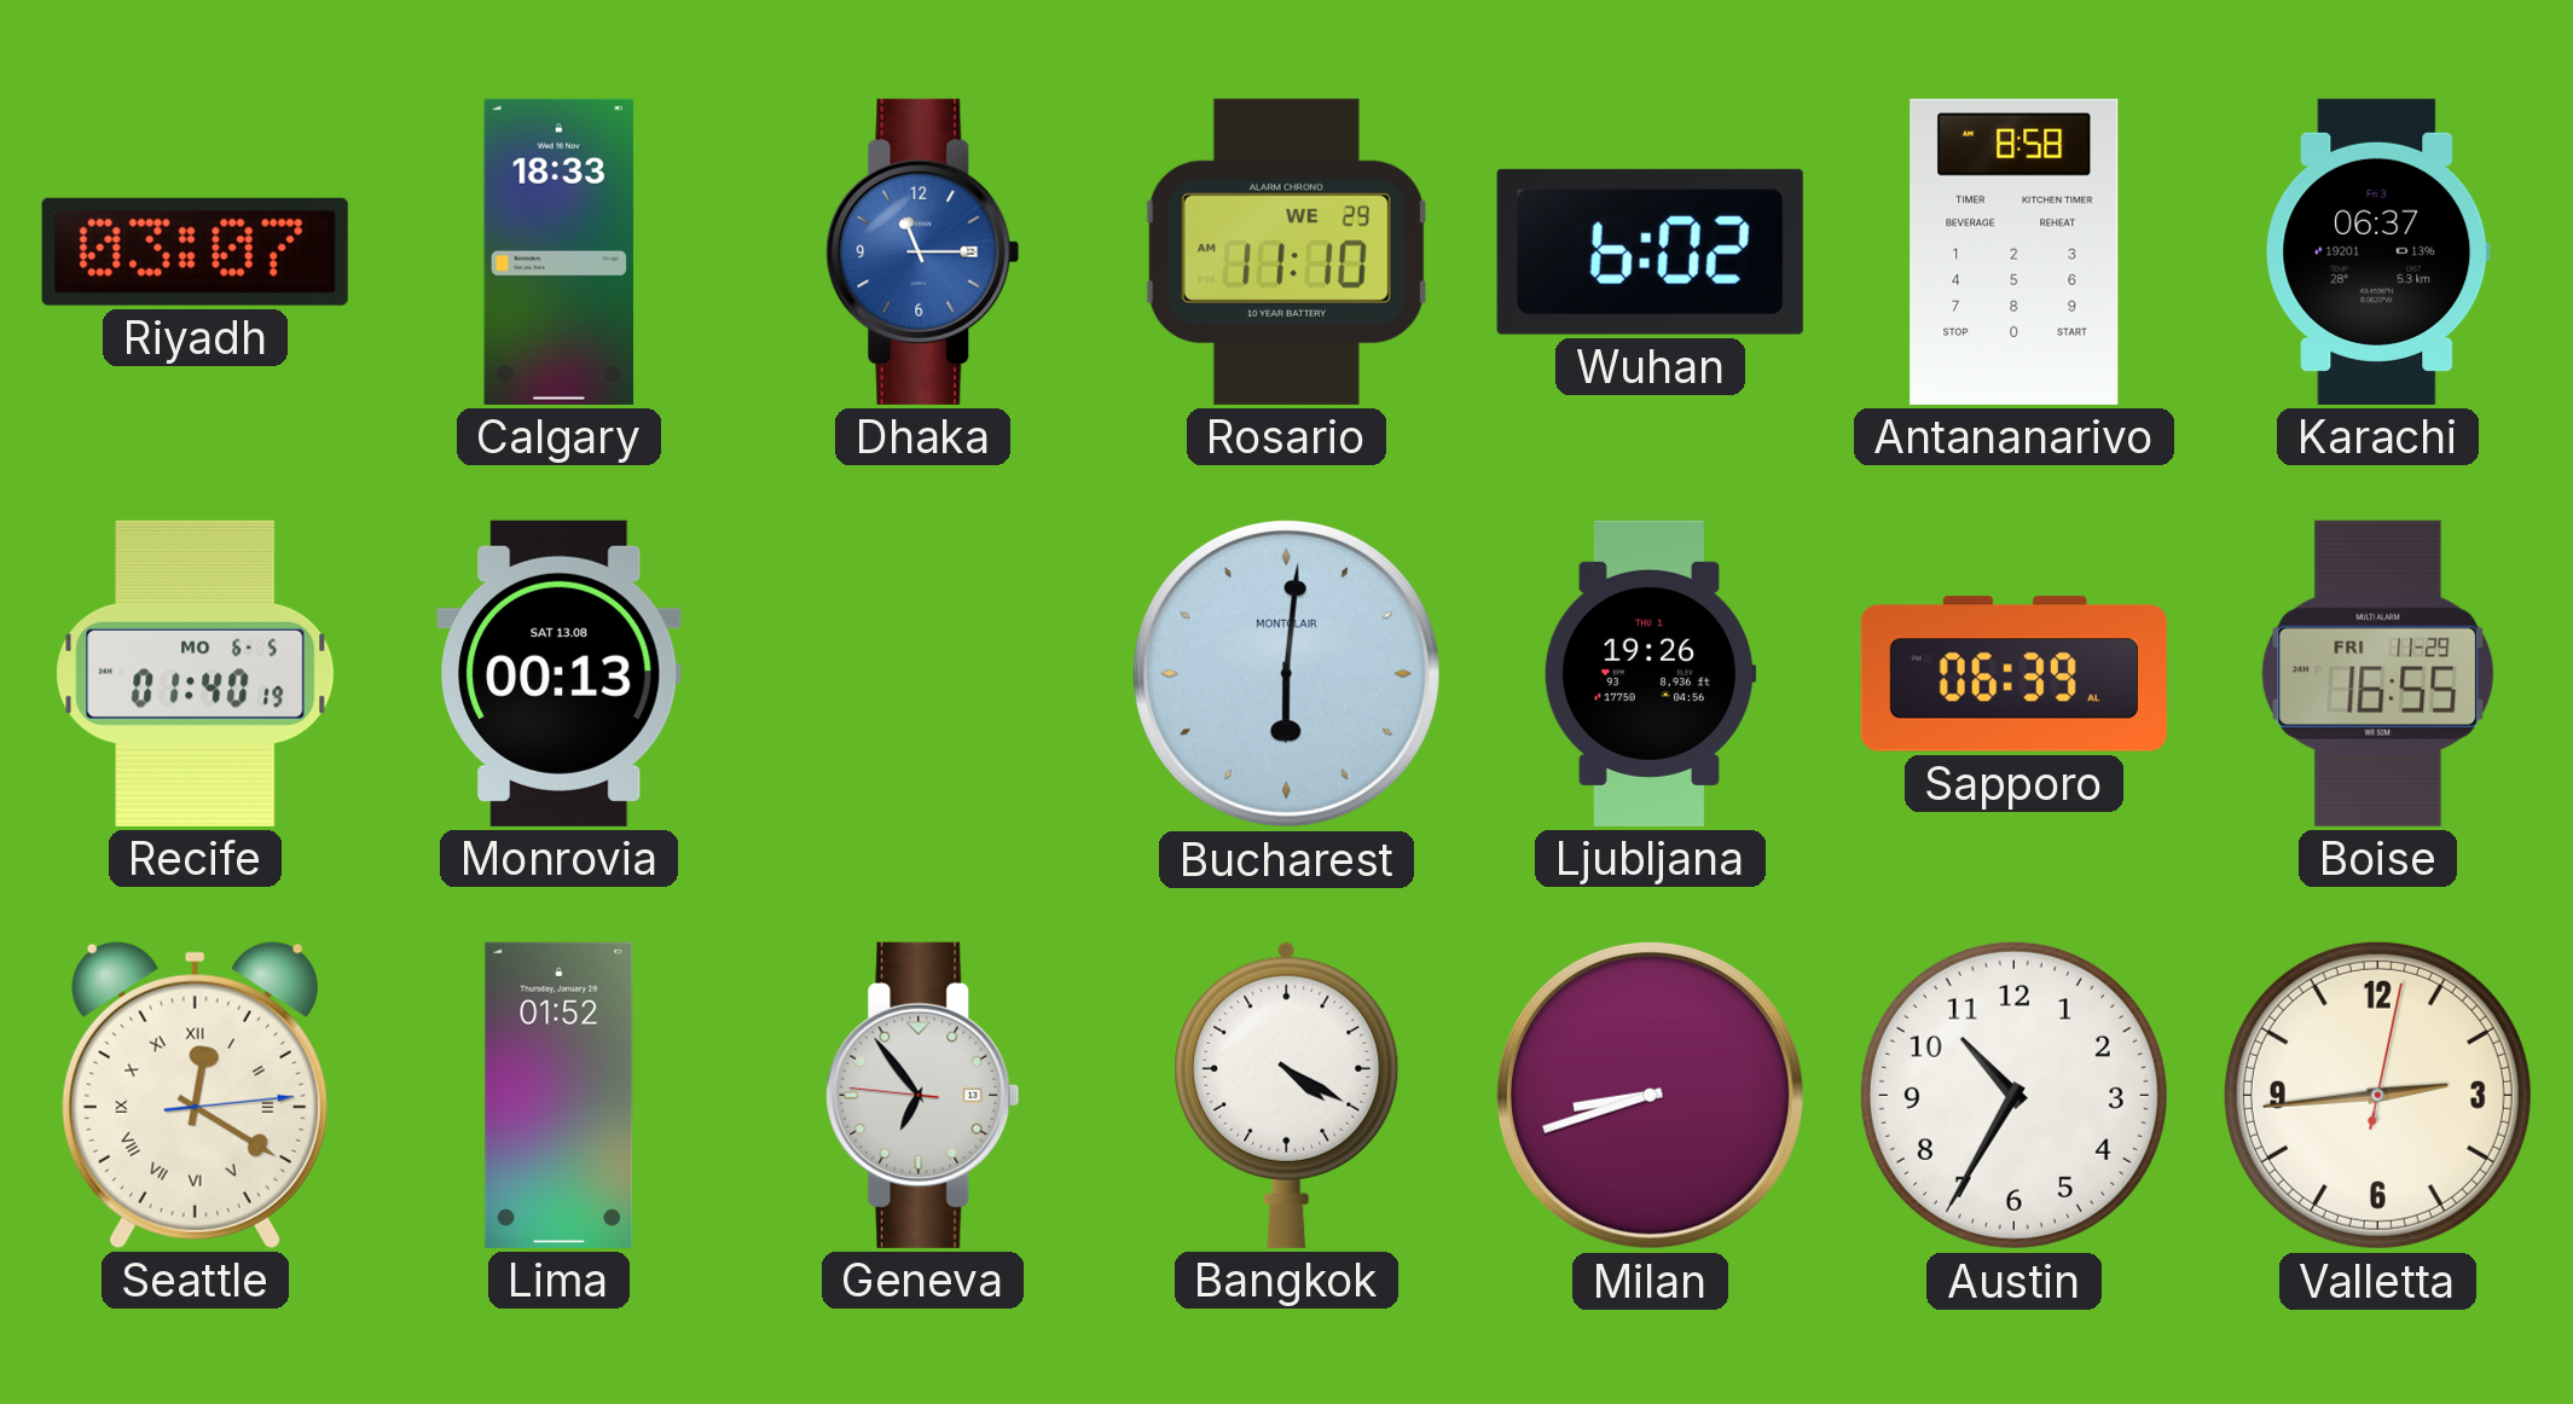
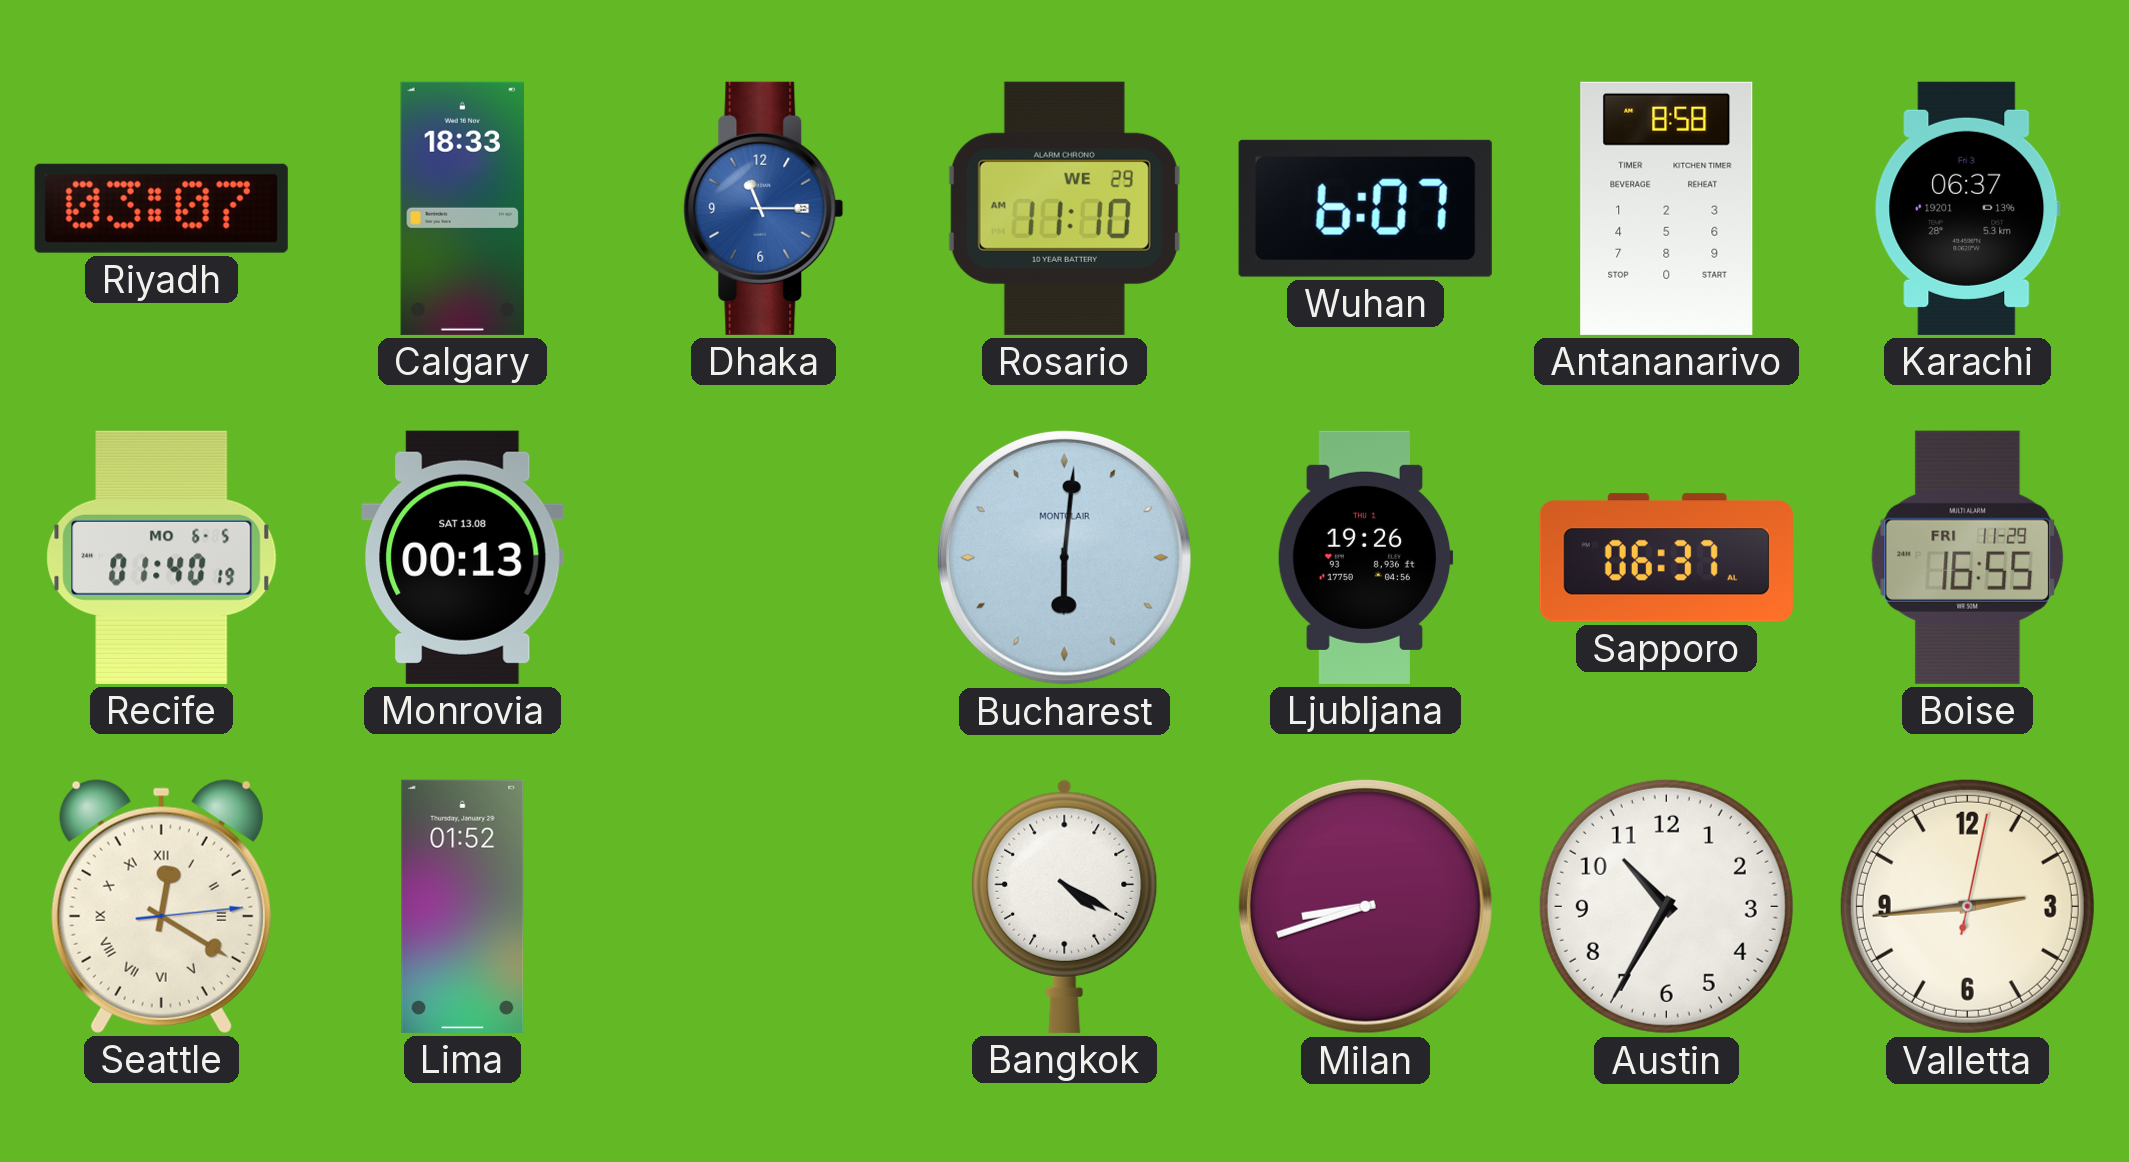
Wuhan: 6:02 -> 6:07 (1365, 208)
Sapporo: 06:39 -> 06:37 (1666, 558)
Geneva: 6:53 -> none (923, 1095)
